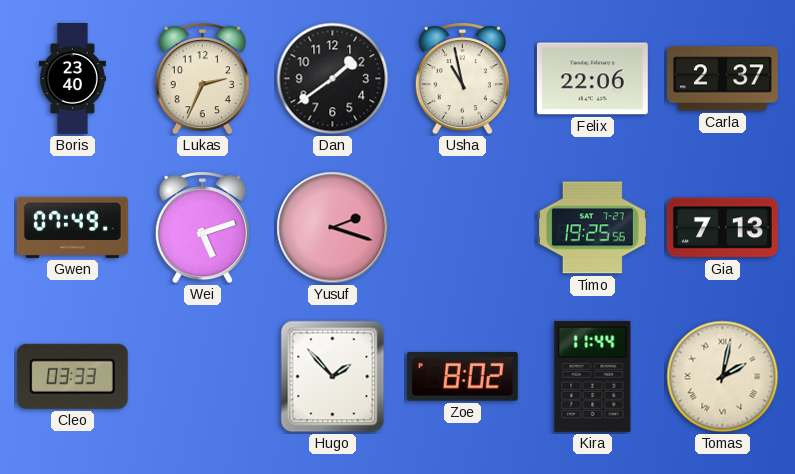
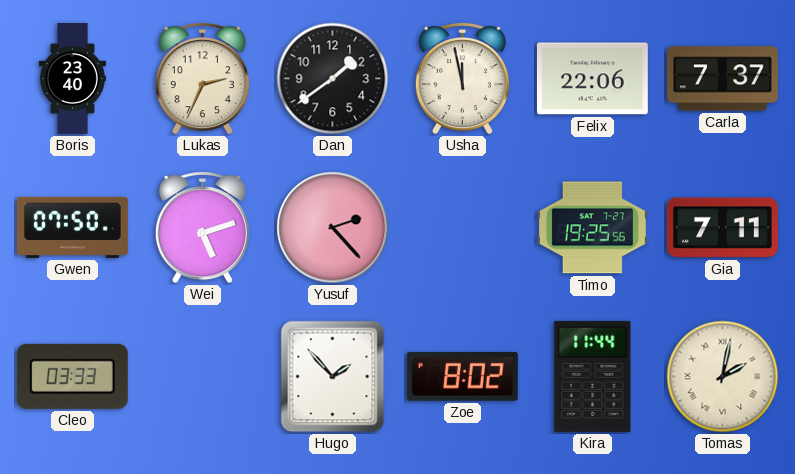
Usha: 10:58 -> 11:58 (462, 79)
Carla: 2:37 -> 7:37 (722, 79)
Gwen: 07:49 -> 07:50 (72, 227)
Yusuf: 2:18 -> 2:23 (333, 228)
Gia: 7:13 -> 7:11 (722, 228)
